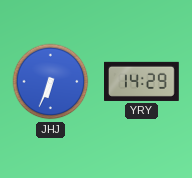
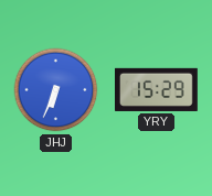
YRY: 14:29 -> 15:29 (157, 89)
